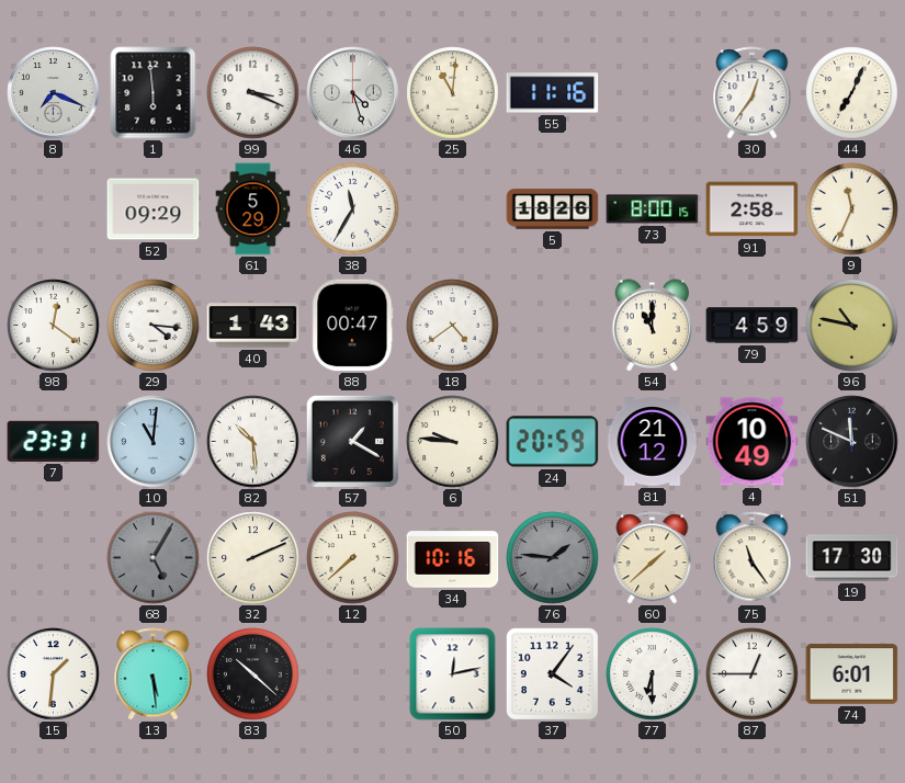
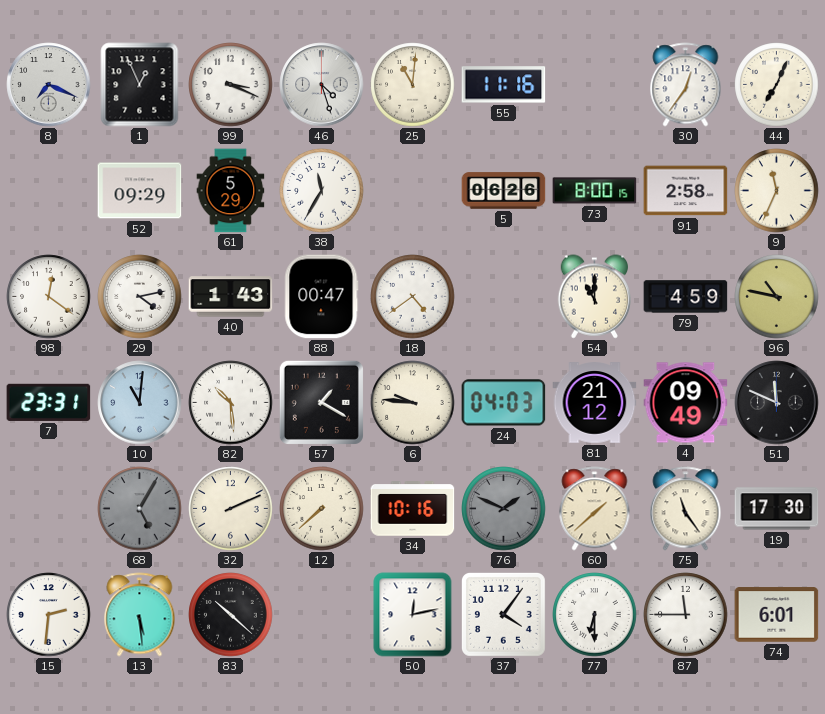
1: 5:59 -> 12:56 (140, 85)
5: 18:26 -> 06:26 (504, 191)
29: 4:16 -> 4:13 (140, 297)
24: 20:59 -> 04:03 (504, 403)
4: 10:49 -> 09:49 (686, 403)
76: 1:46 -> 1:49 (504, 509)
15: 1:31 -> 2:31 (49, 615)
87: 12:45 -> 11:45 (686, 615)
